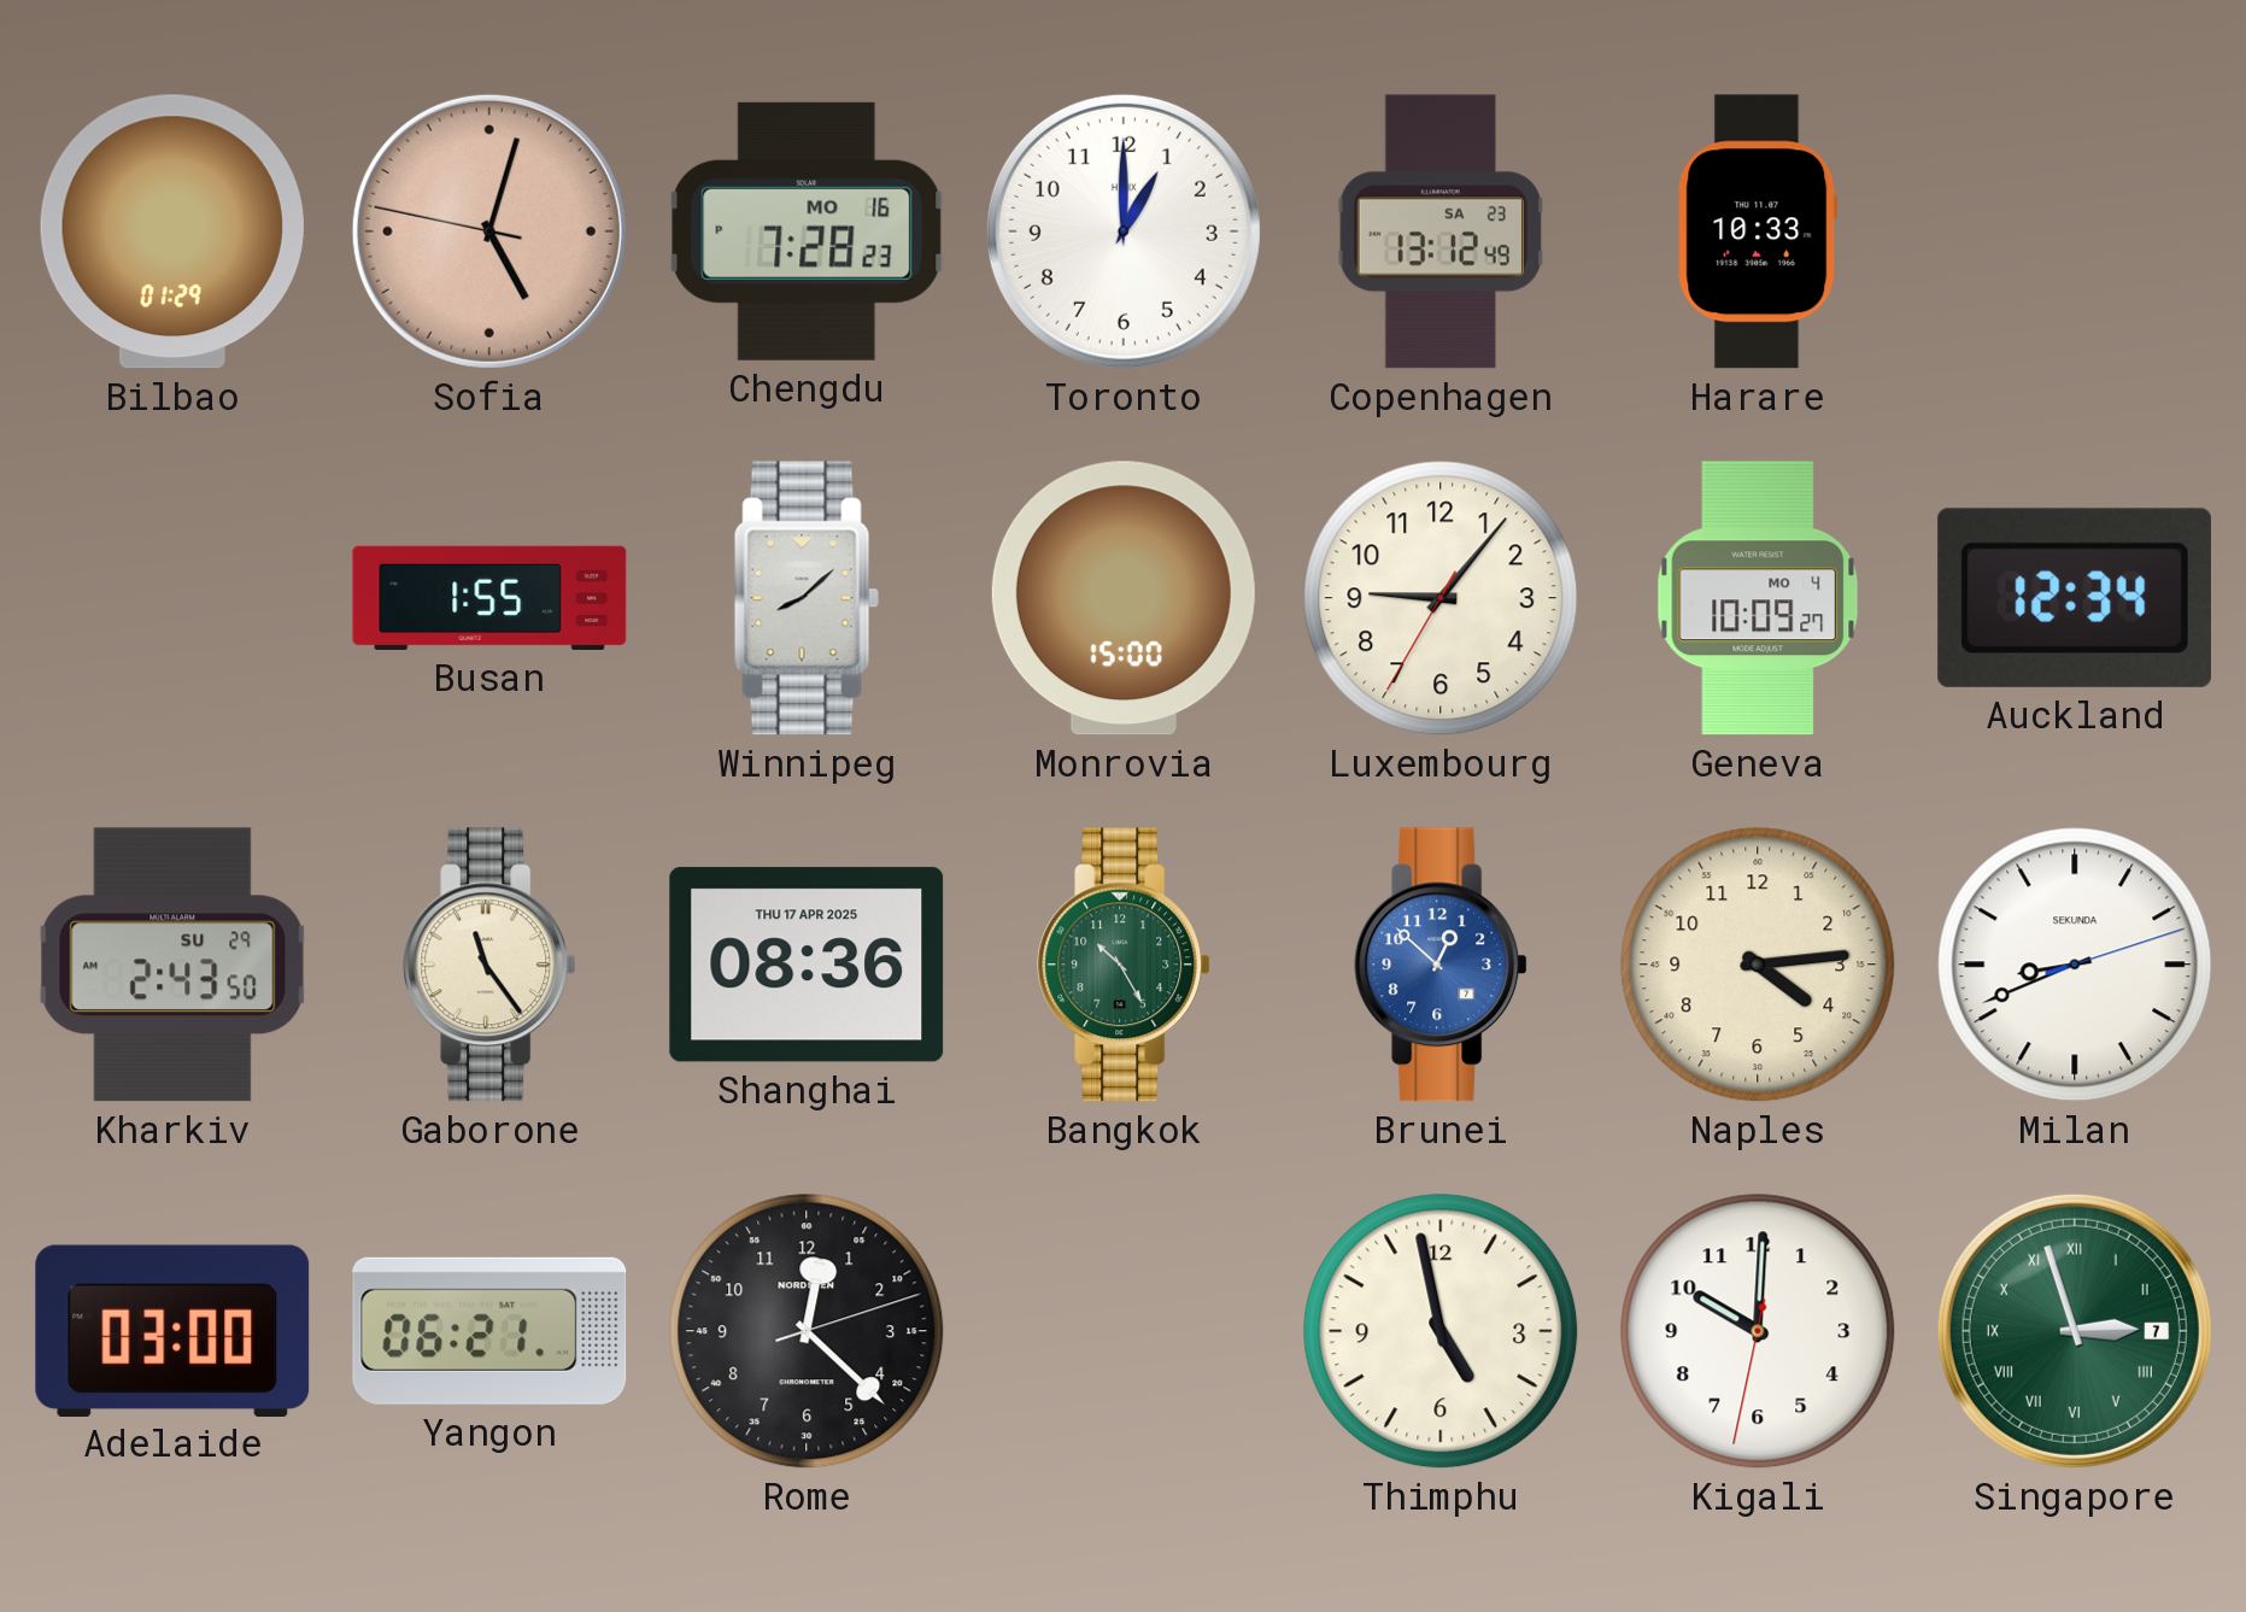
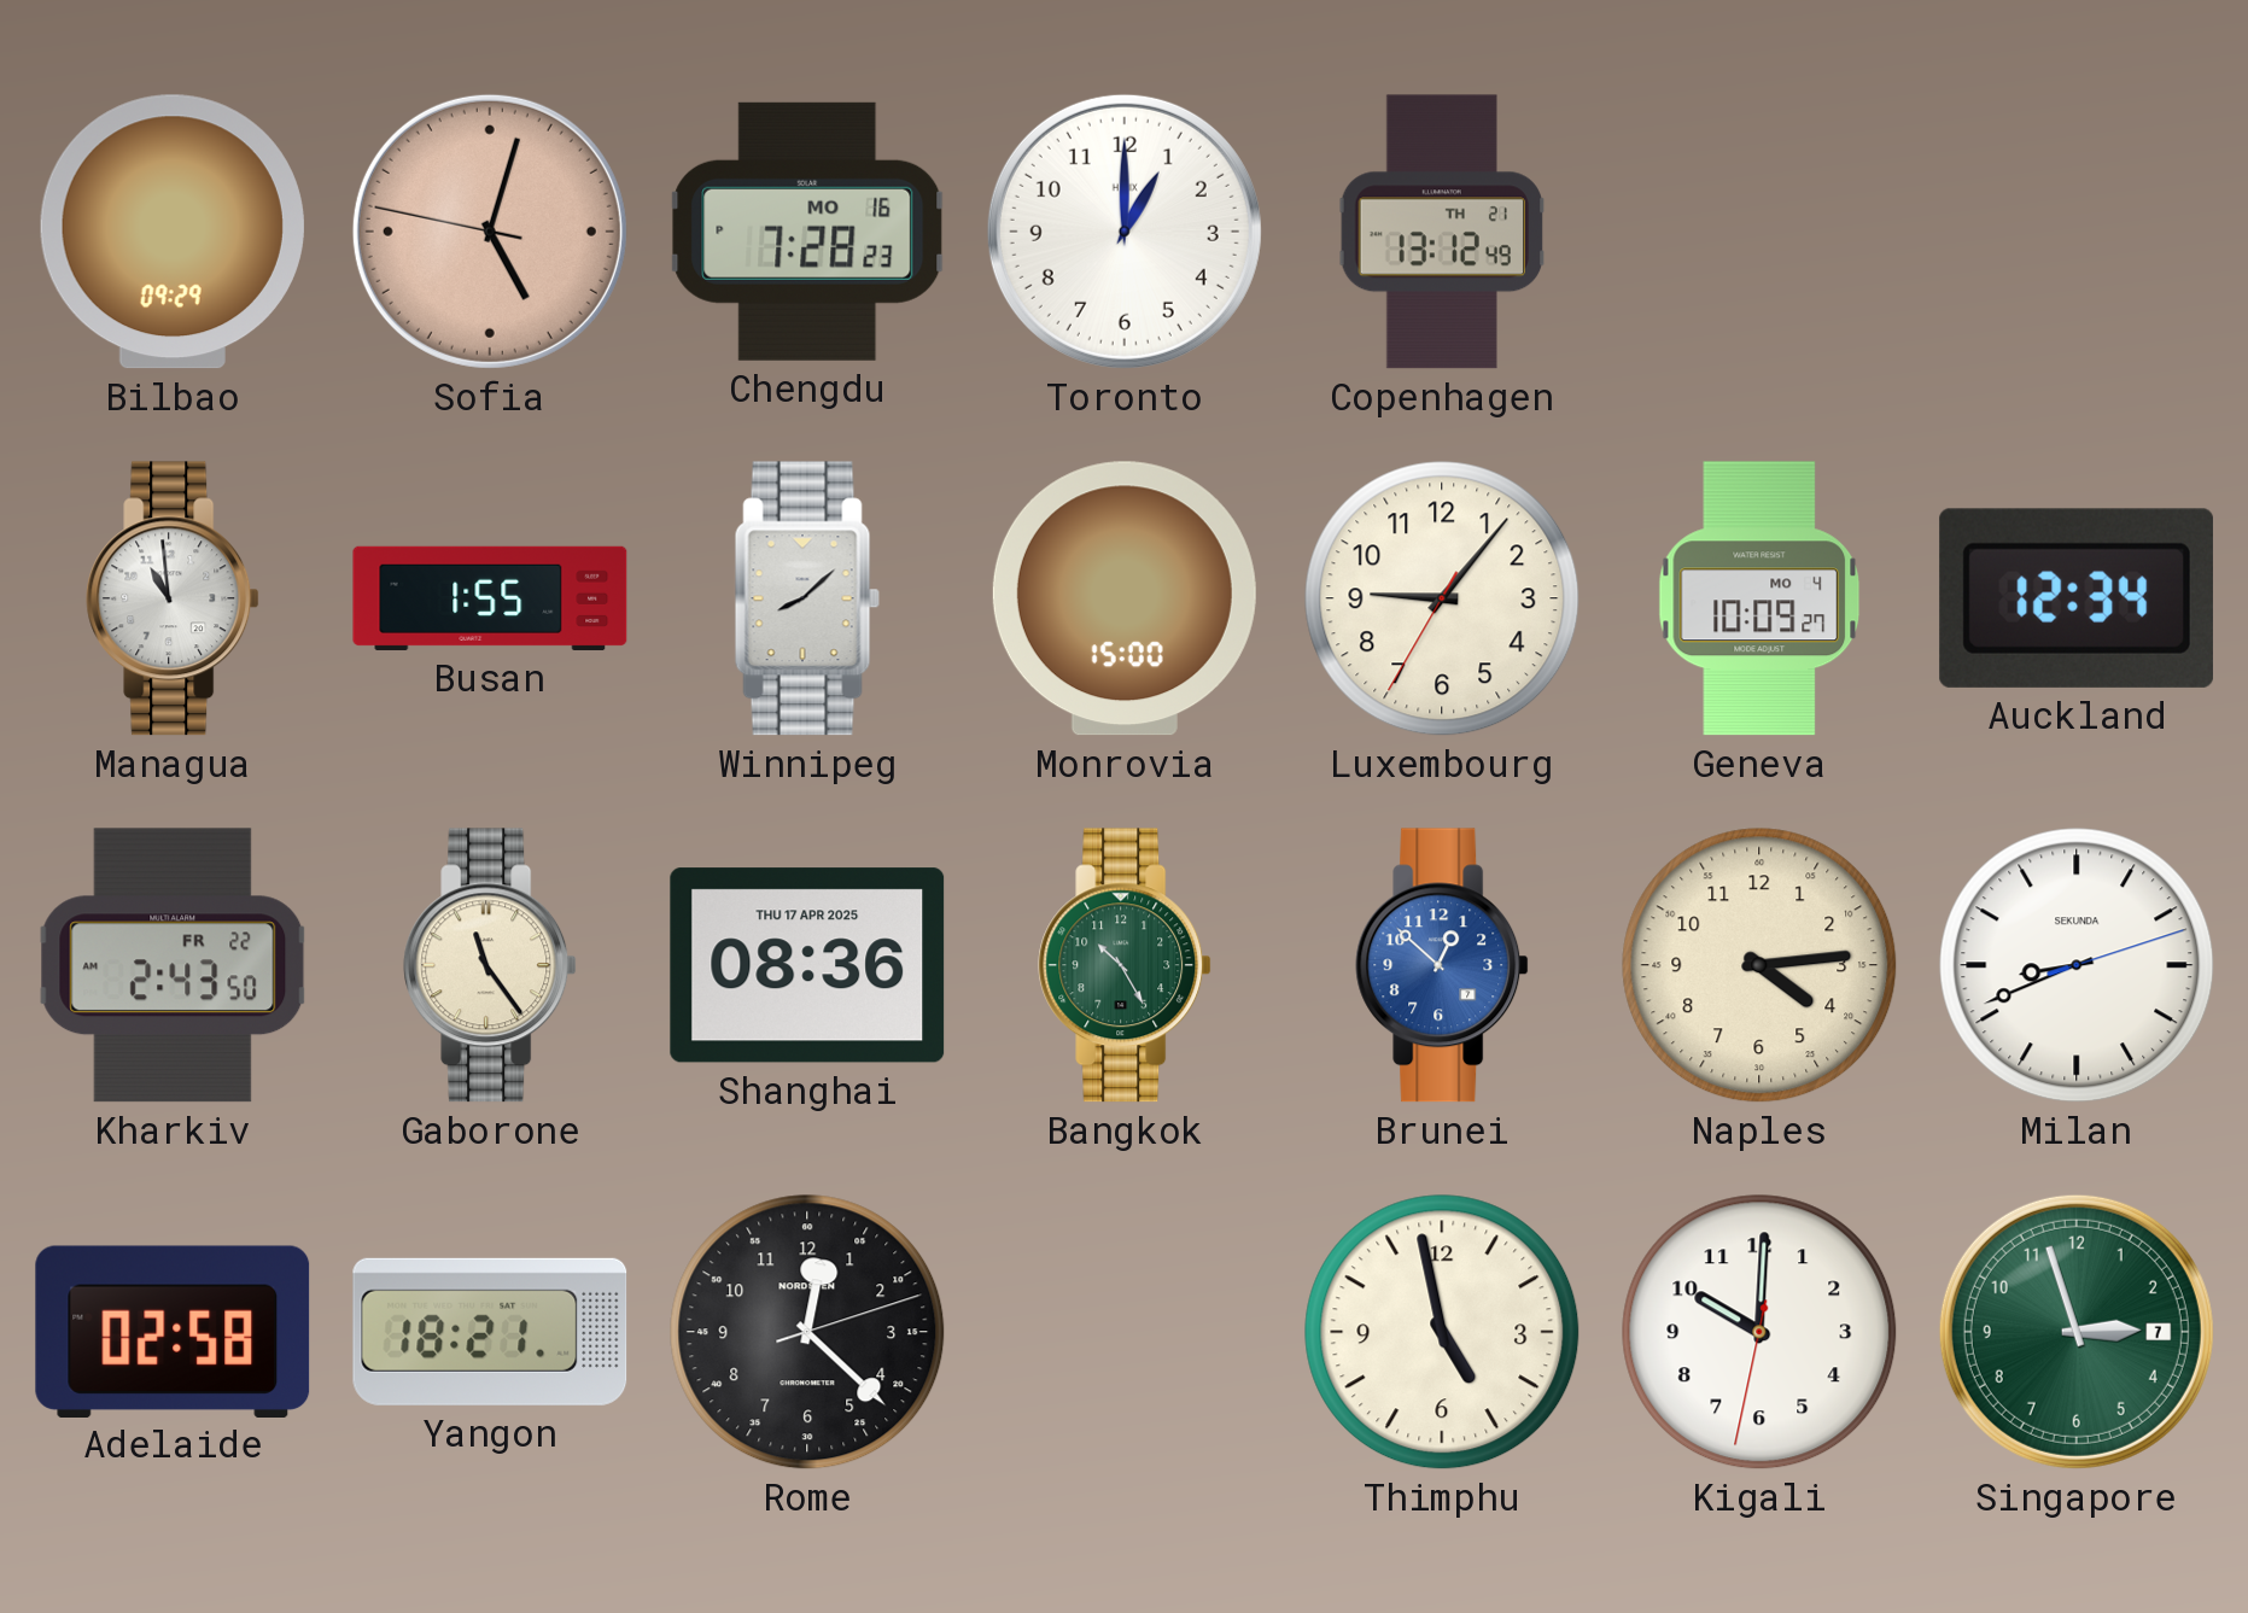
Bilbao: 01:29 -> 09:29 (173, 232)
Copenhagen date: SA 23 -> TH 21 (1442, 232)
Harare: 10:33 -> none (1758, 231)
Managua: none -> 10:59 (173, 598)
Kharkiv date: SU 29 -> FR 22 (173, 965)
Adelaide: 03:00 -> 02:58 (173, 1331)
Yangon: 06:21 -> 18:21 (490, 1332)
Singapore numerals: Roman -> Arabic (2077, 1332)
